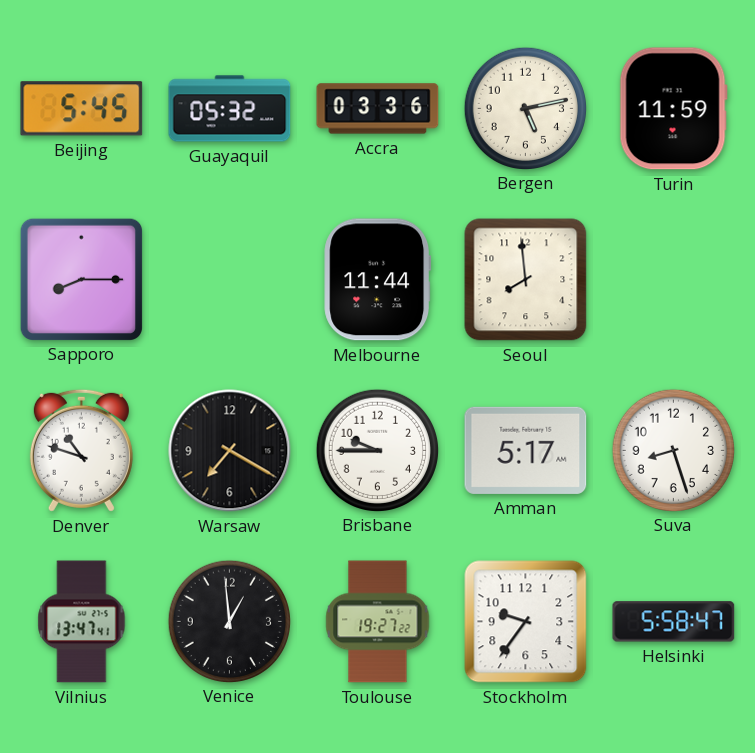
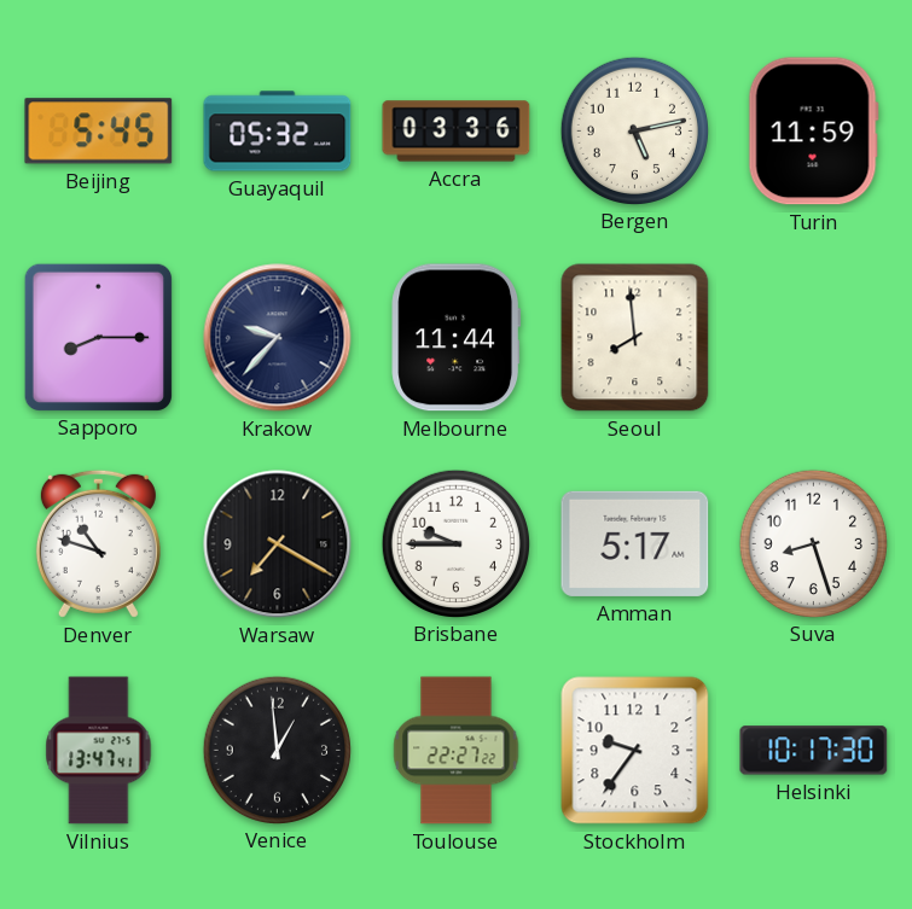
Krakow: none -> 9:37 (278, 338)
Toulouse: 19:27 -> 22:27 (457, 751)
Helsinki: 5:58 -> 10:17 (814, 751)
